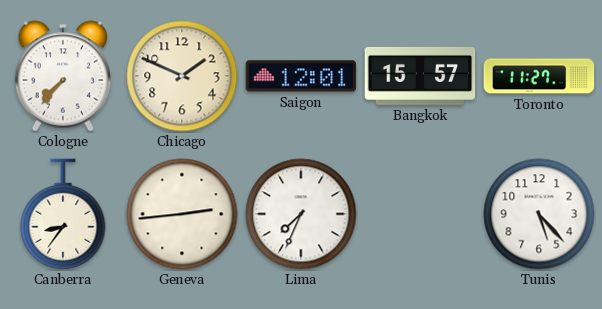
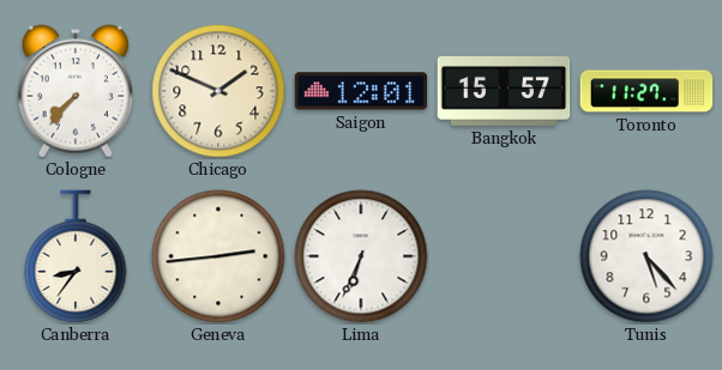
Lima: 7:34 -> 6:34 (361, 256)
